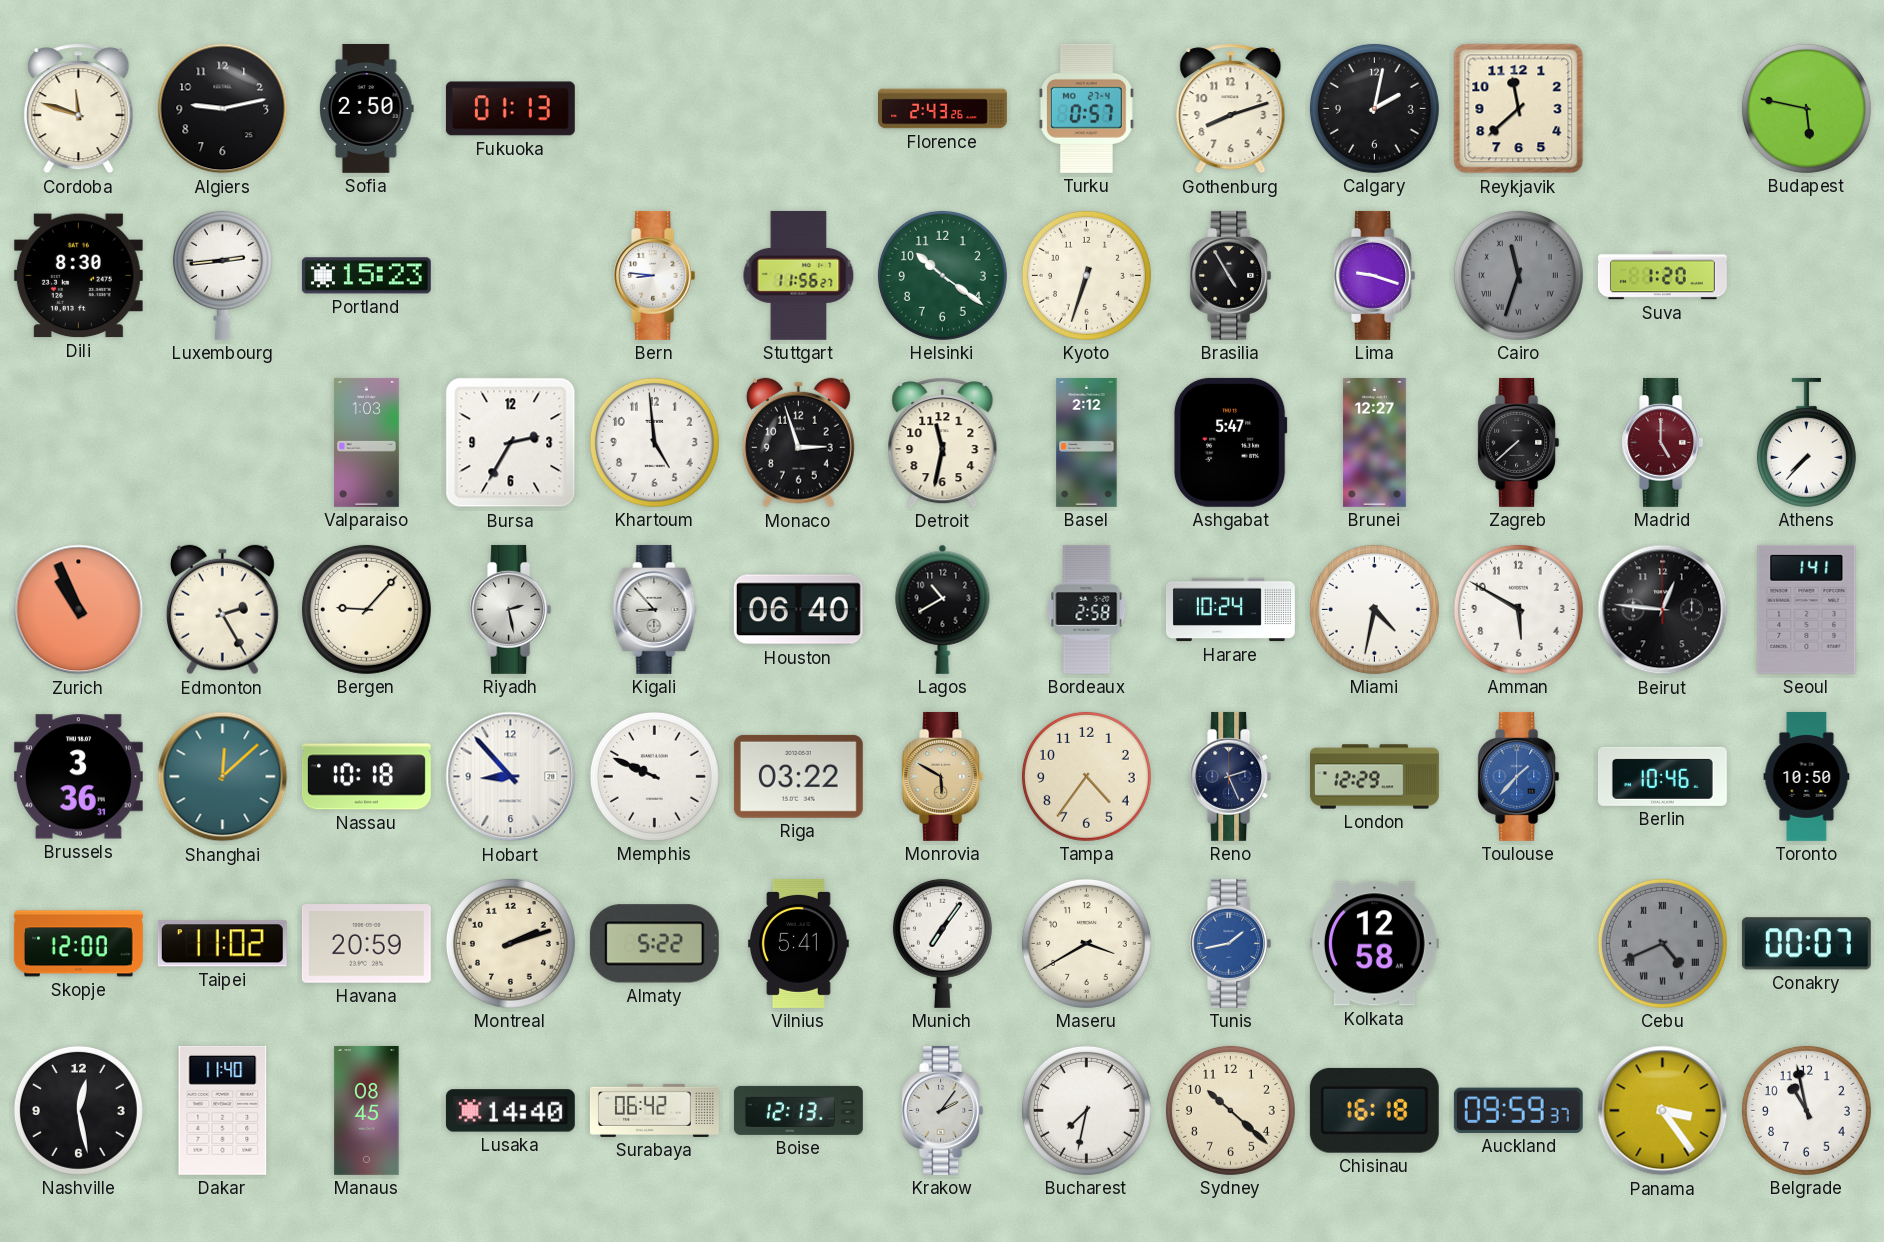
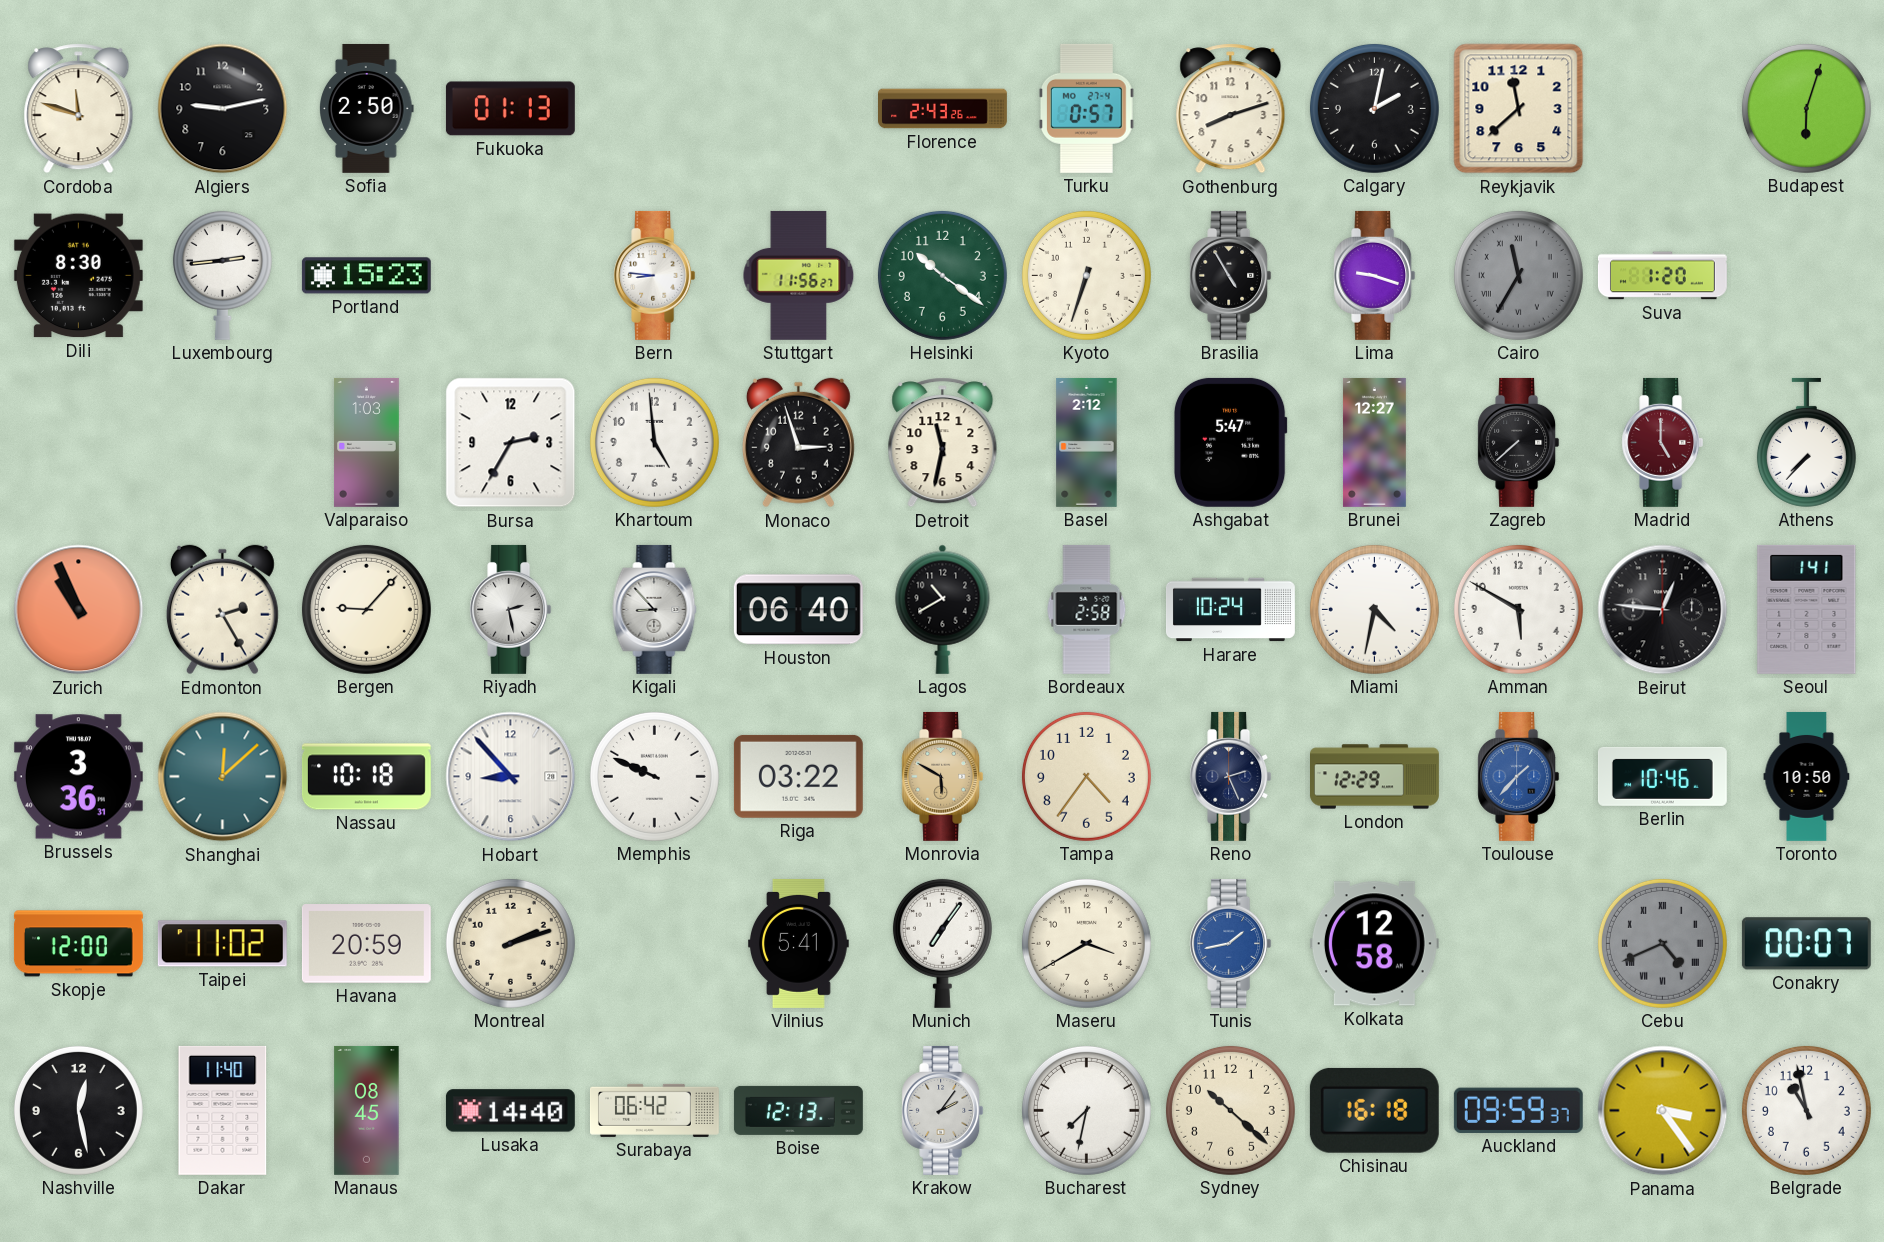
Budapest: 5:47 -> 6:03 (1806, 108)
Cairo: 11:33 -> 11:35 (1518, 275)
Almaty: 5:22 -> none (654, 944)
